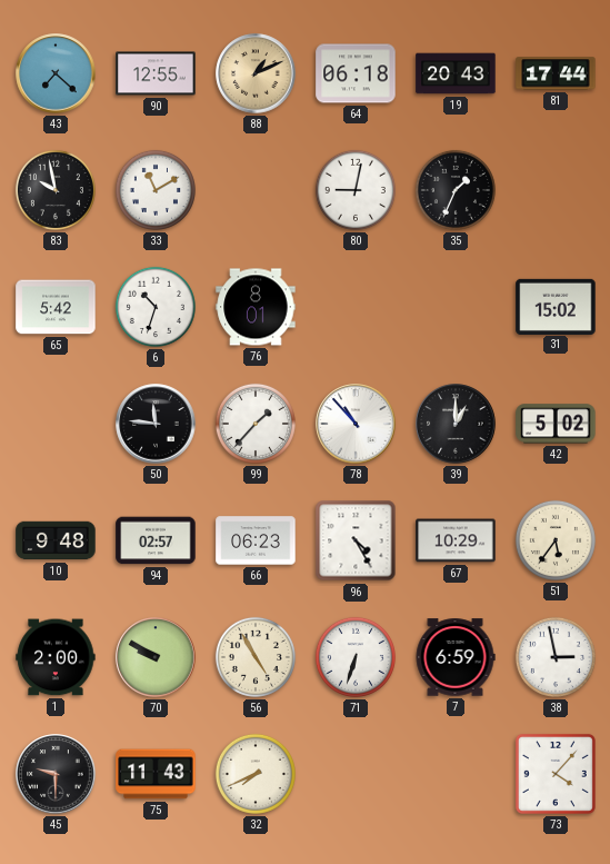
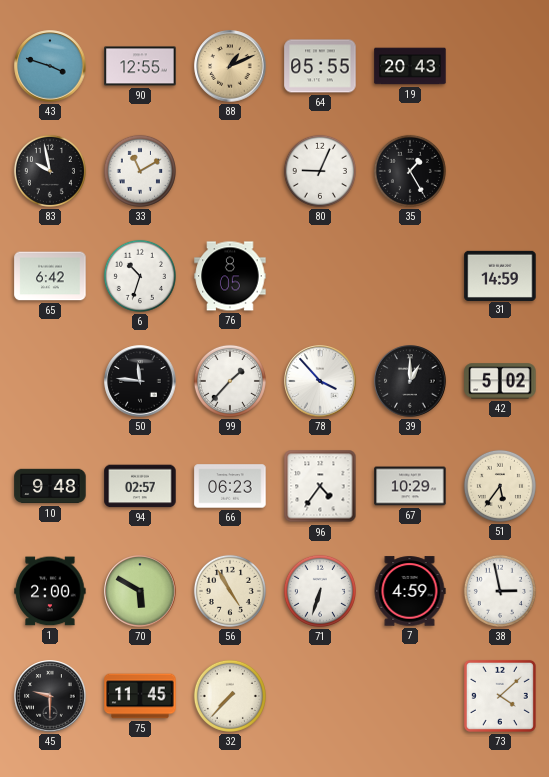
43: 7:22 -> 3:48 (50, 66)
64: 06:18 -> 05:55 (320, 66)
81: 17:44 -> none (556, 73)
80: 9:02 -> 9:04 (320, 171)
35: 1:34 -> 1:25 (410, 171)
65: 5:42 -> 6:42 (50, 276)
76: 8:01 -> 8:05 (230, 276)
31: 15:02 -> 14:59 (500, 275)
78: 10:53 -> 3:53 (320, 381)
96: 4:25 -> 4:36 (320, 486)
70: 9:50 -> 5:50 (140, 591)
7: 6:59 -> 4:59 (410, 591)
75: 11:43 -> 11:45 (140, 696)
32: 7:41 -> 7:37 (230, 696)
73: 4:07 -> 4:08 (500, 696)
